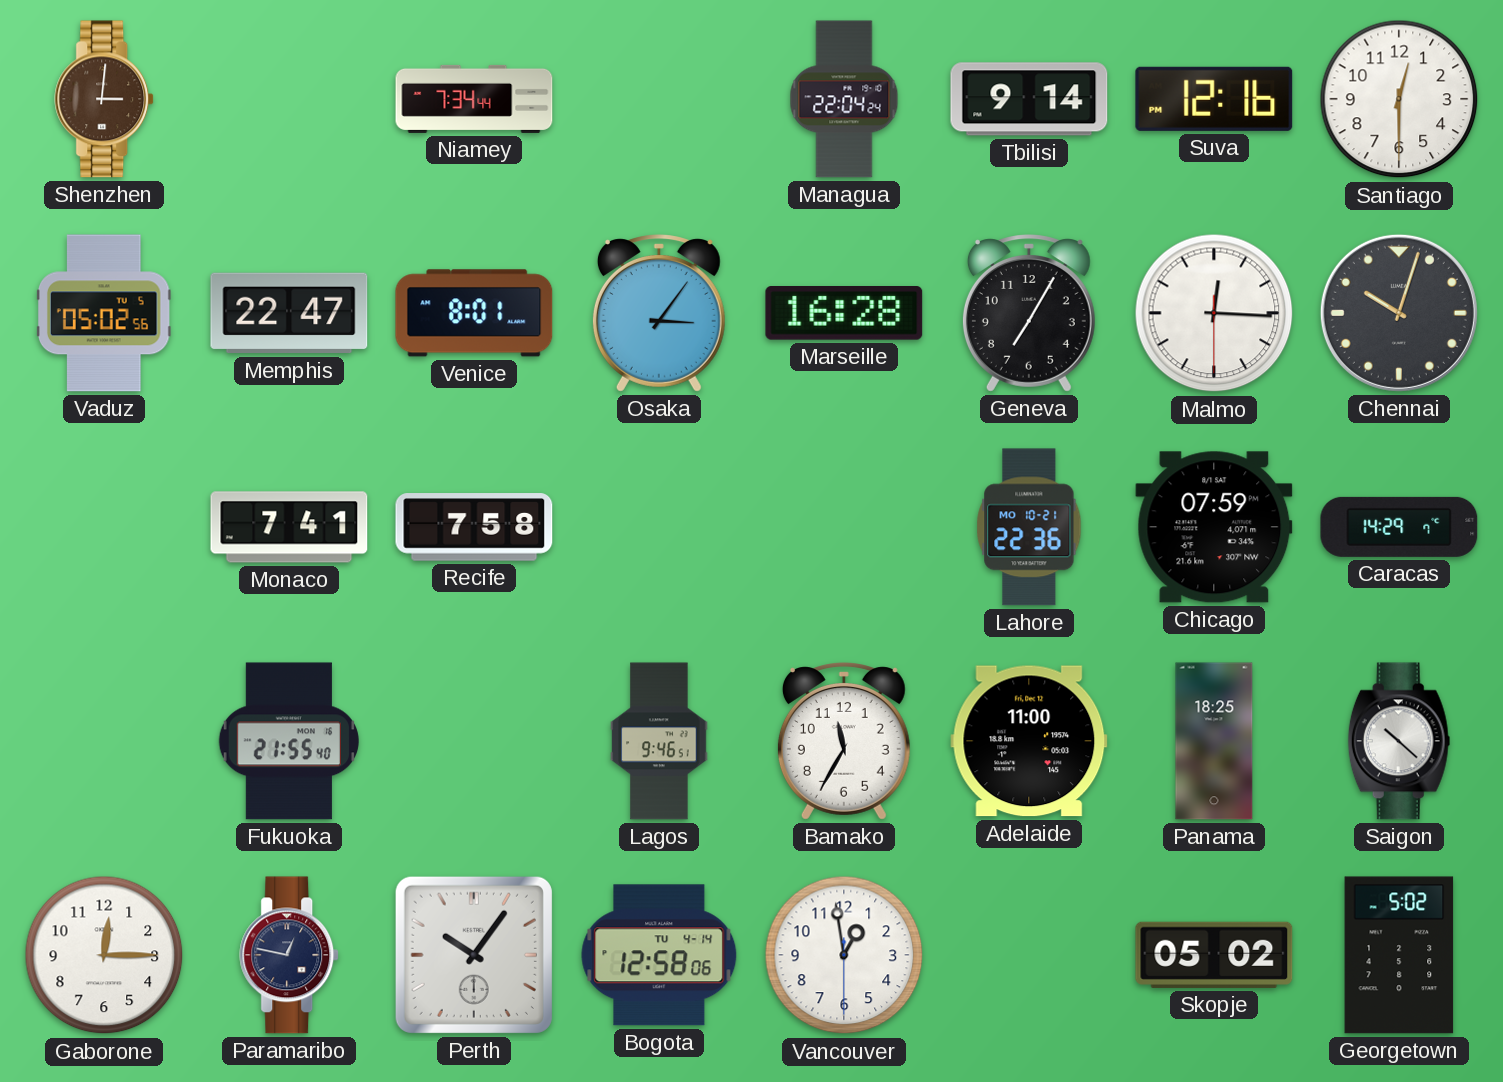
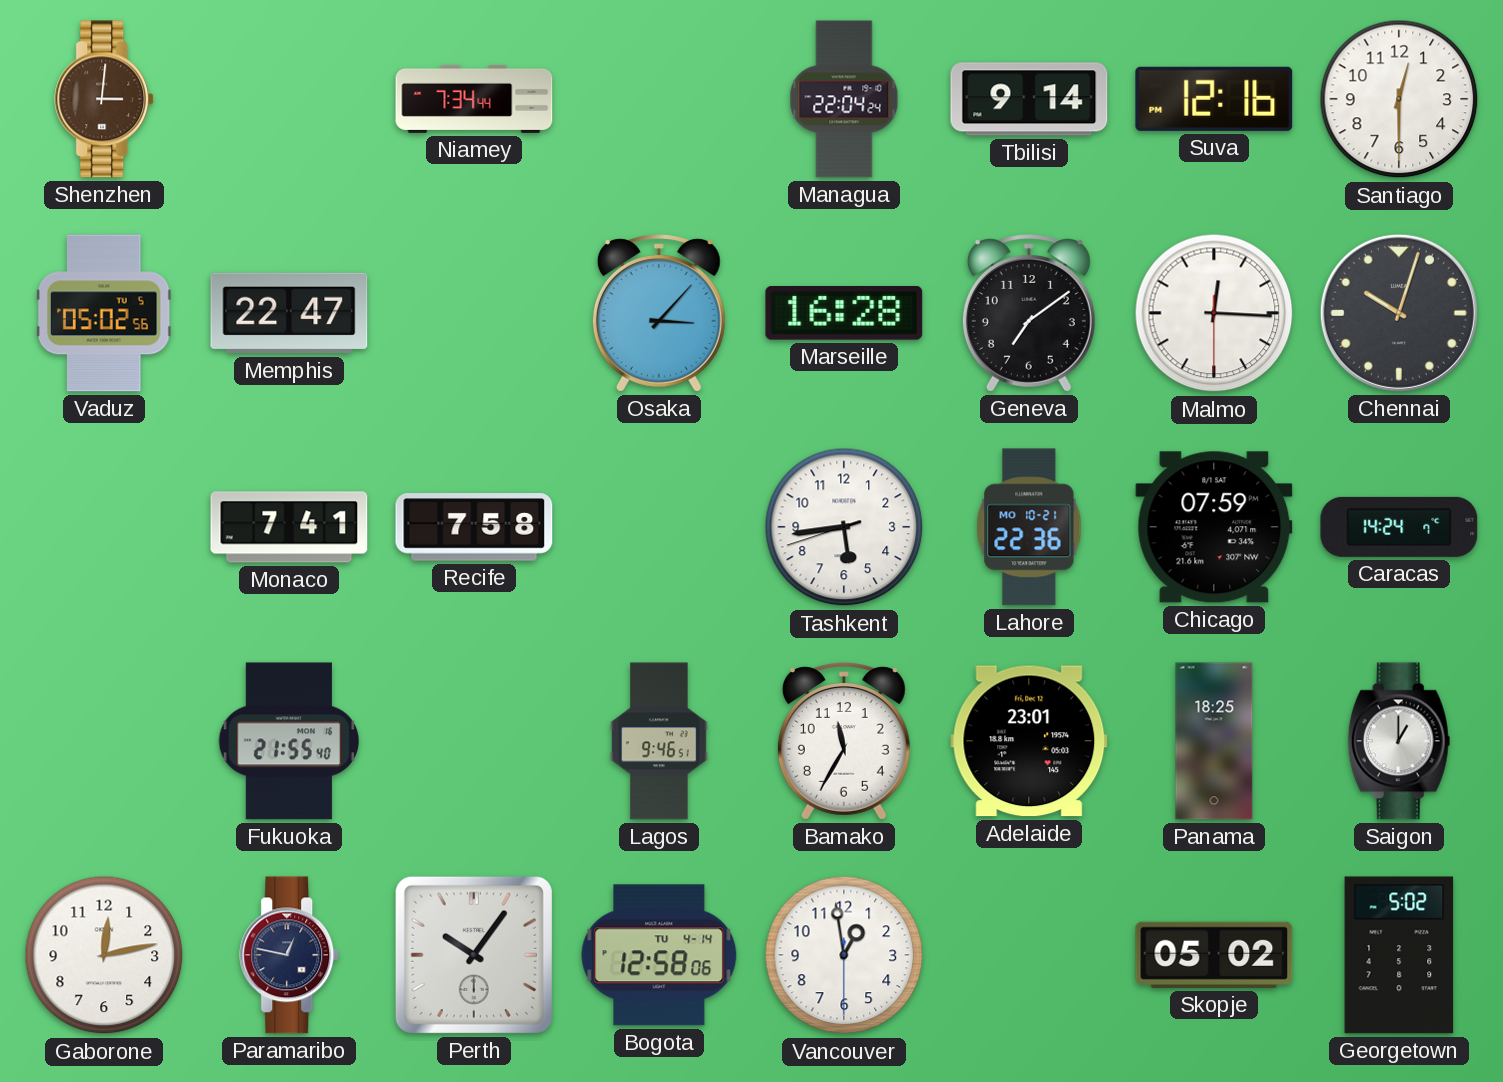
Venice: 8:01 -> none (474, 313)
Osaka: 3:06 -> 3:07 (659, 313)
Geneva: 7:05 -> 7:09 (1029, 313)
Tashkent: none -> 5:43 (844, 527)
Caracas: 14:29 -> 14:24 (1399, 527)
Adelaide: 11:00 -> 23:01 (1029, 741)
Saigon: 10:22 -> 1:00 (1399, 741)
Gaborone: 12:15 -> 12:13 (104, 955)
